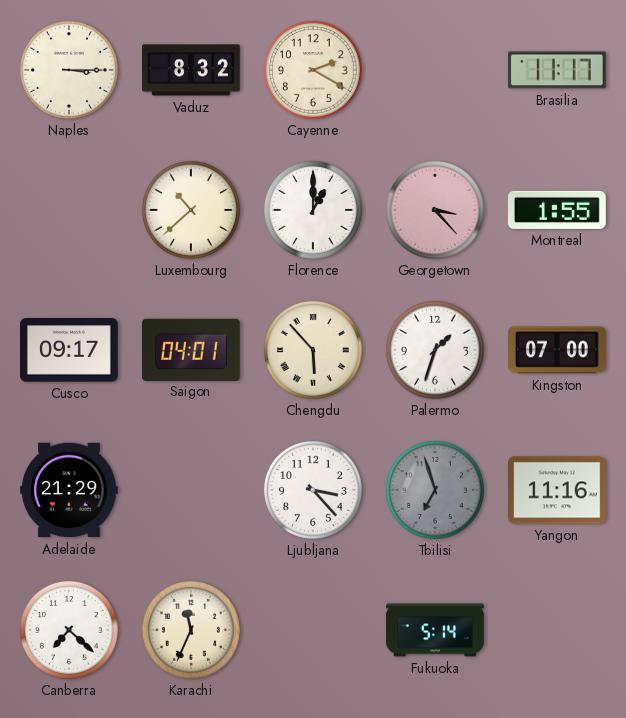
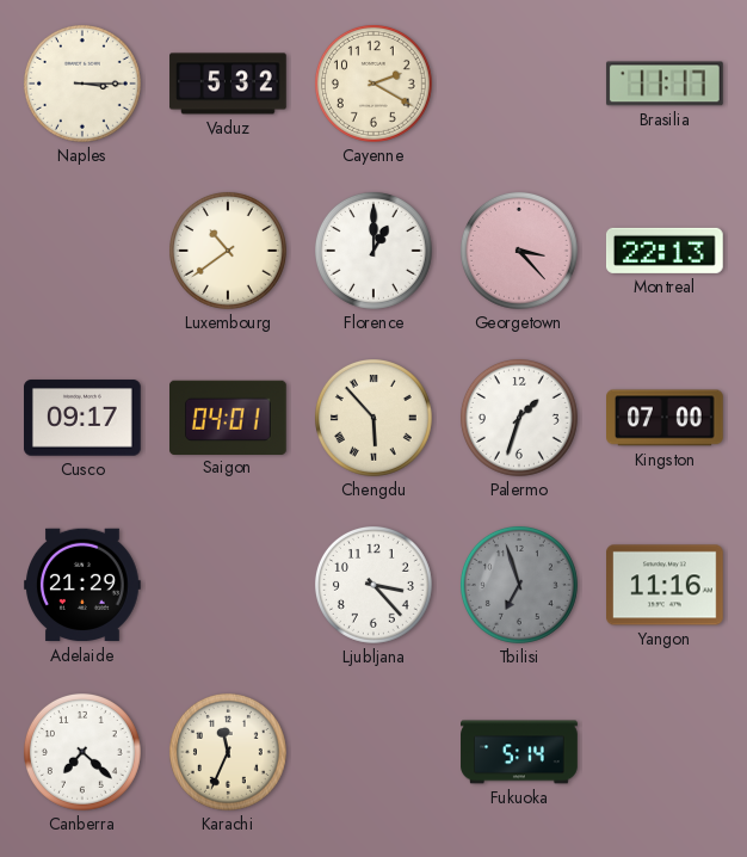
Vaduz: 8:32 -> 5:32 (228, 84)
Luxembourg: 10:38 -> 10:39 (228, 251)
Montreal: 1:55 -> 22:13 (665, 251)
